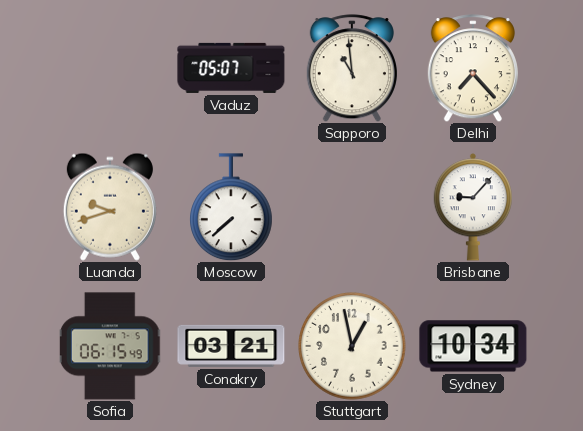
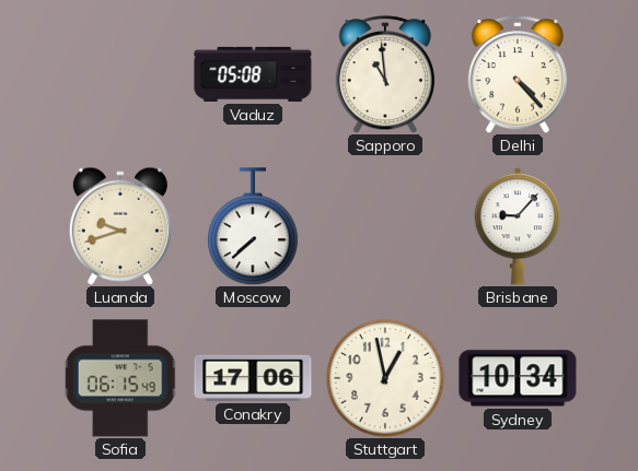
Vaduz: 05:07 -> 05:08 (253, 74)
Delhi: 7:23 -> 4:23 (518, 74)
Conakry: 03:21 -> 17:06 (253, 378)
